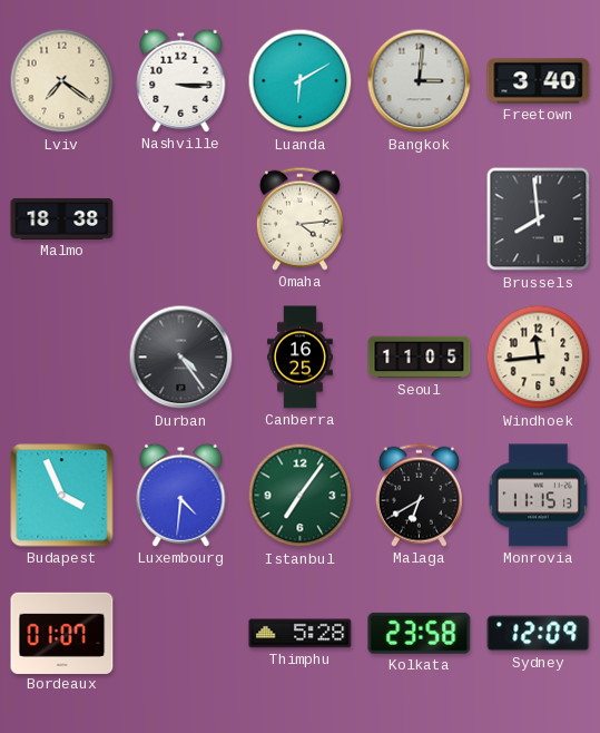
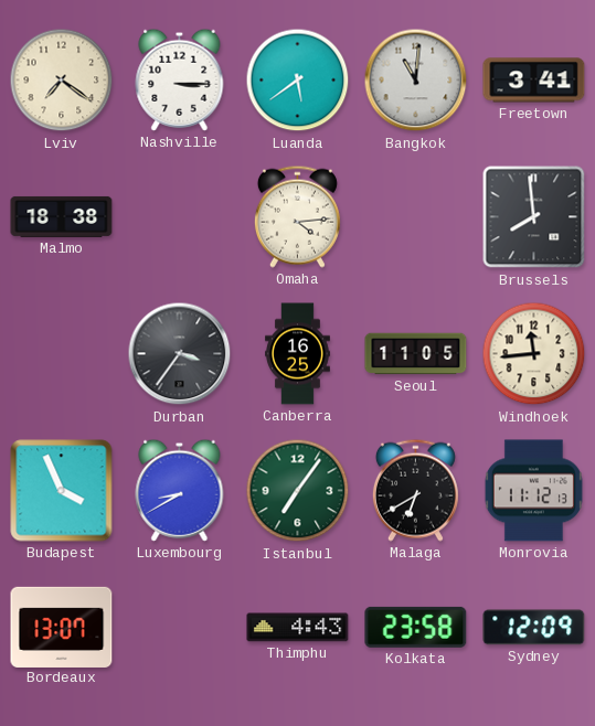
Luanda: 6:10 -> 5:39 (298, 81)
Bangkok: 3:01 -> 11:01 (416, 81)
Freetown: 3:40 -> 3:41 (534, 81)
Durban: 4:24 -> 3:36 (180, 354)
Luxembourg: 4:31 -> 8:40 (180, 490)
Monrovia: 11:15 -> 11:12 (533, 491)
Bordeaux: 01:07 -> 13:07 (62, 627)
Thimphu: 5:28 -> 4:43 (298, 628)
